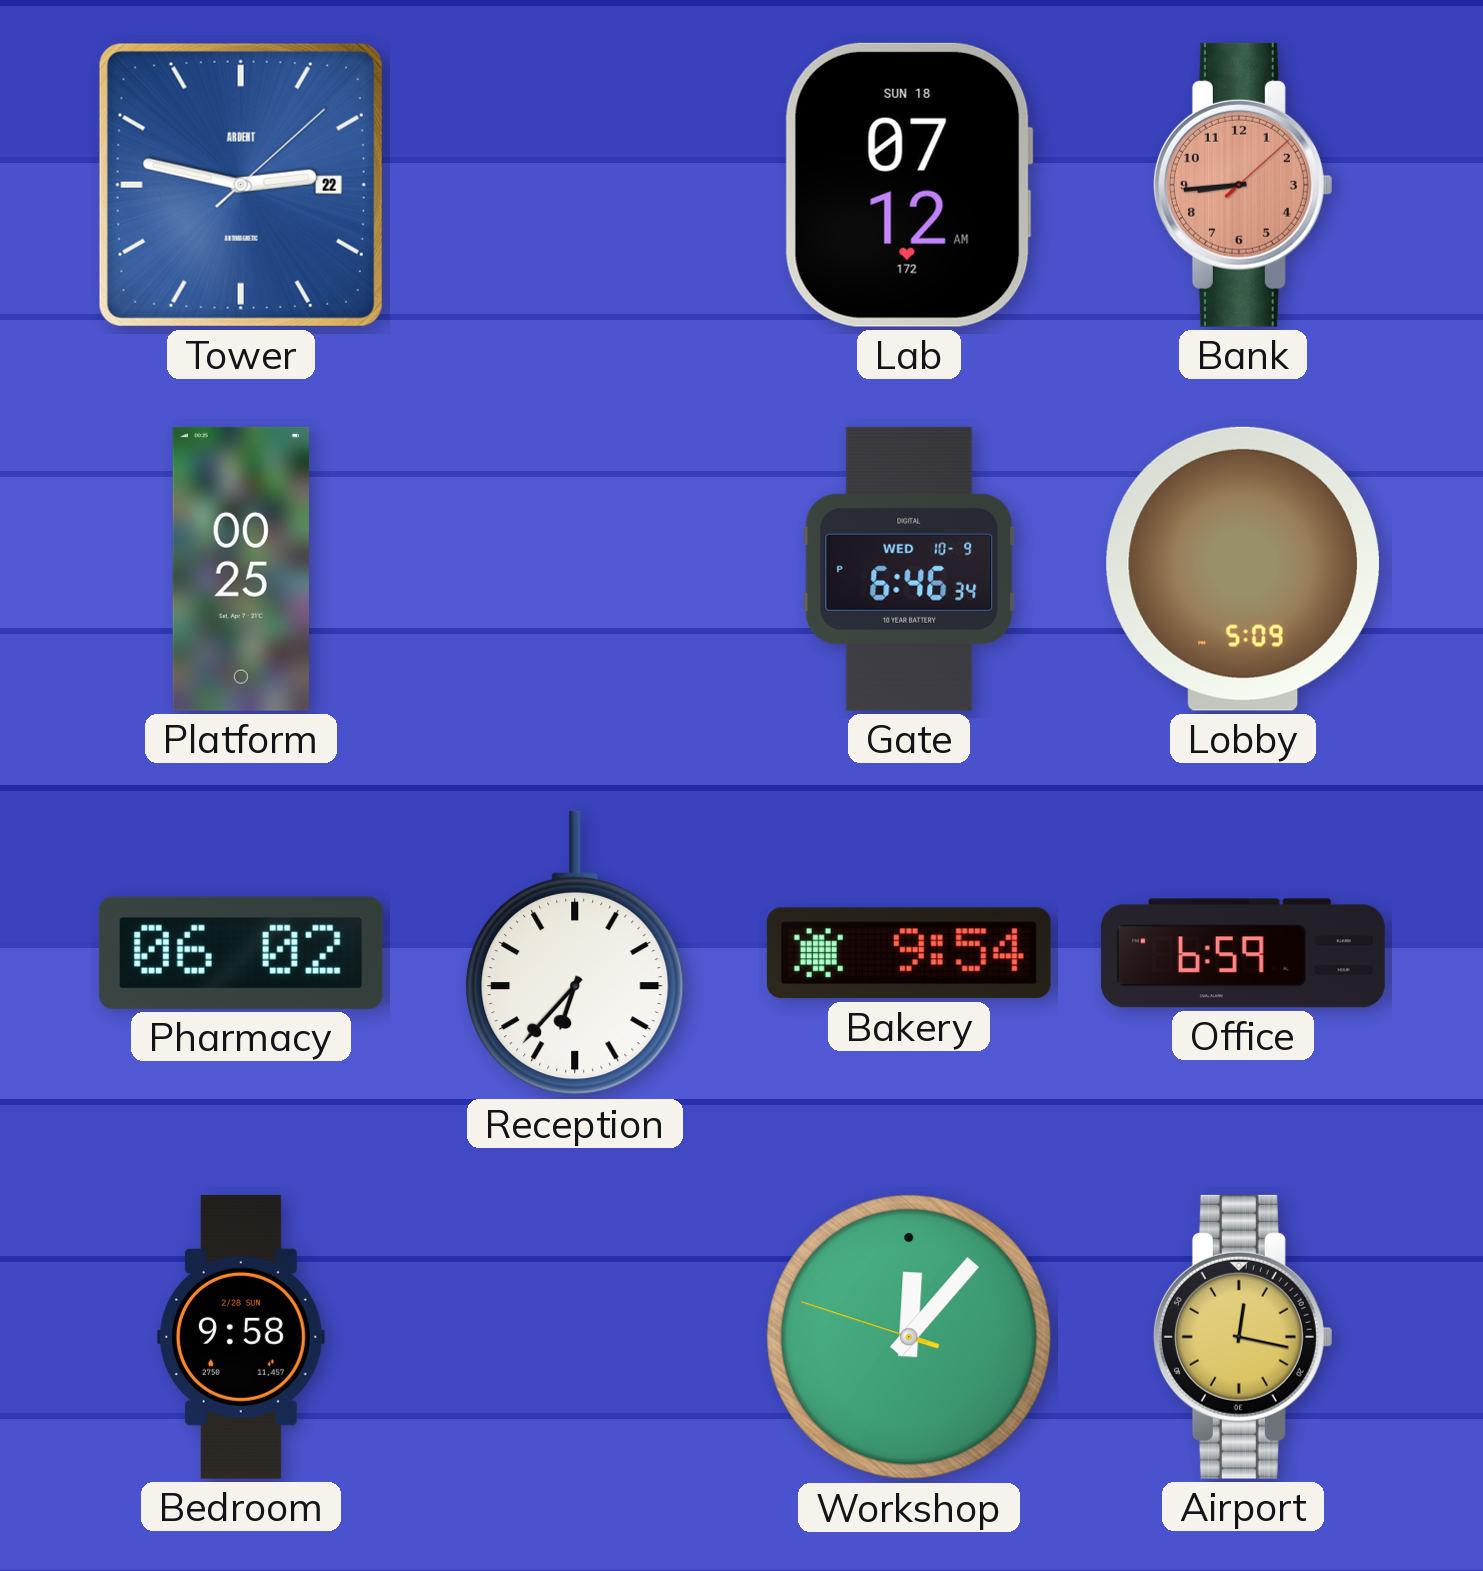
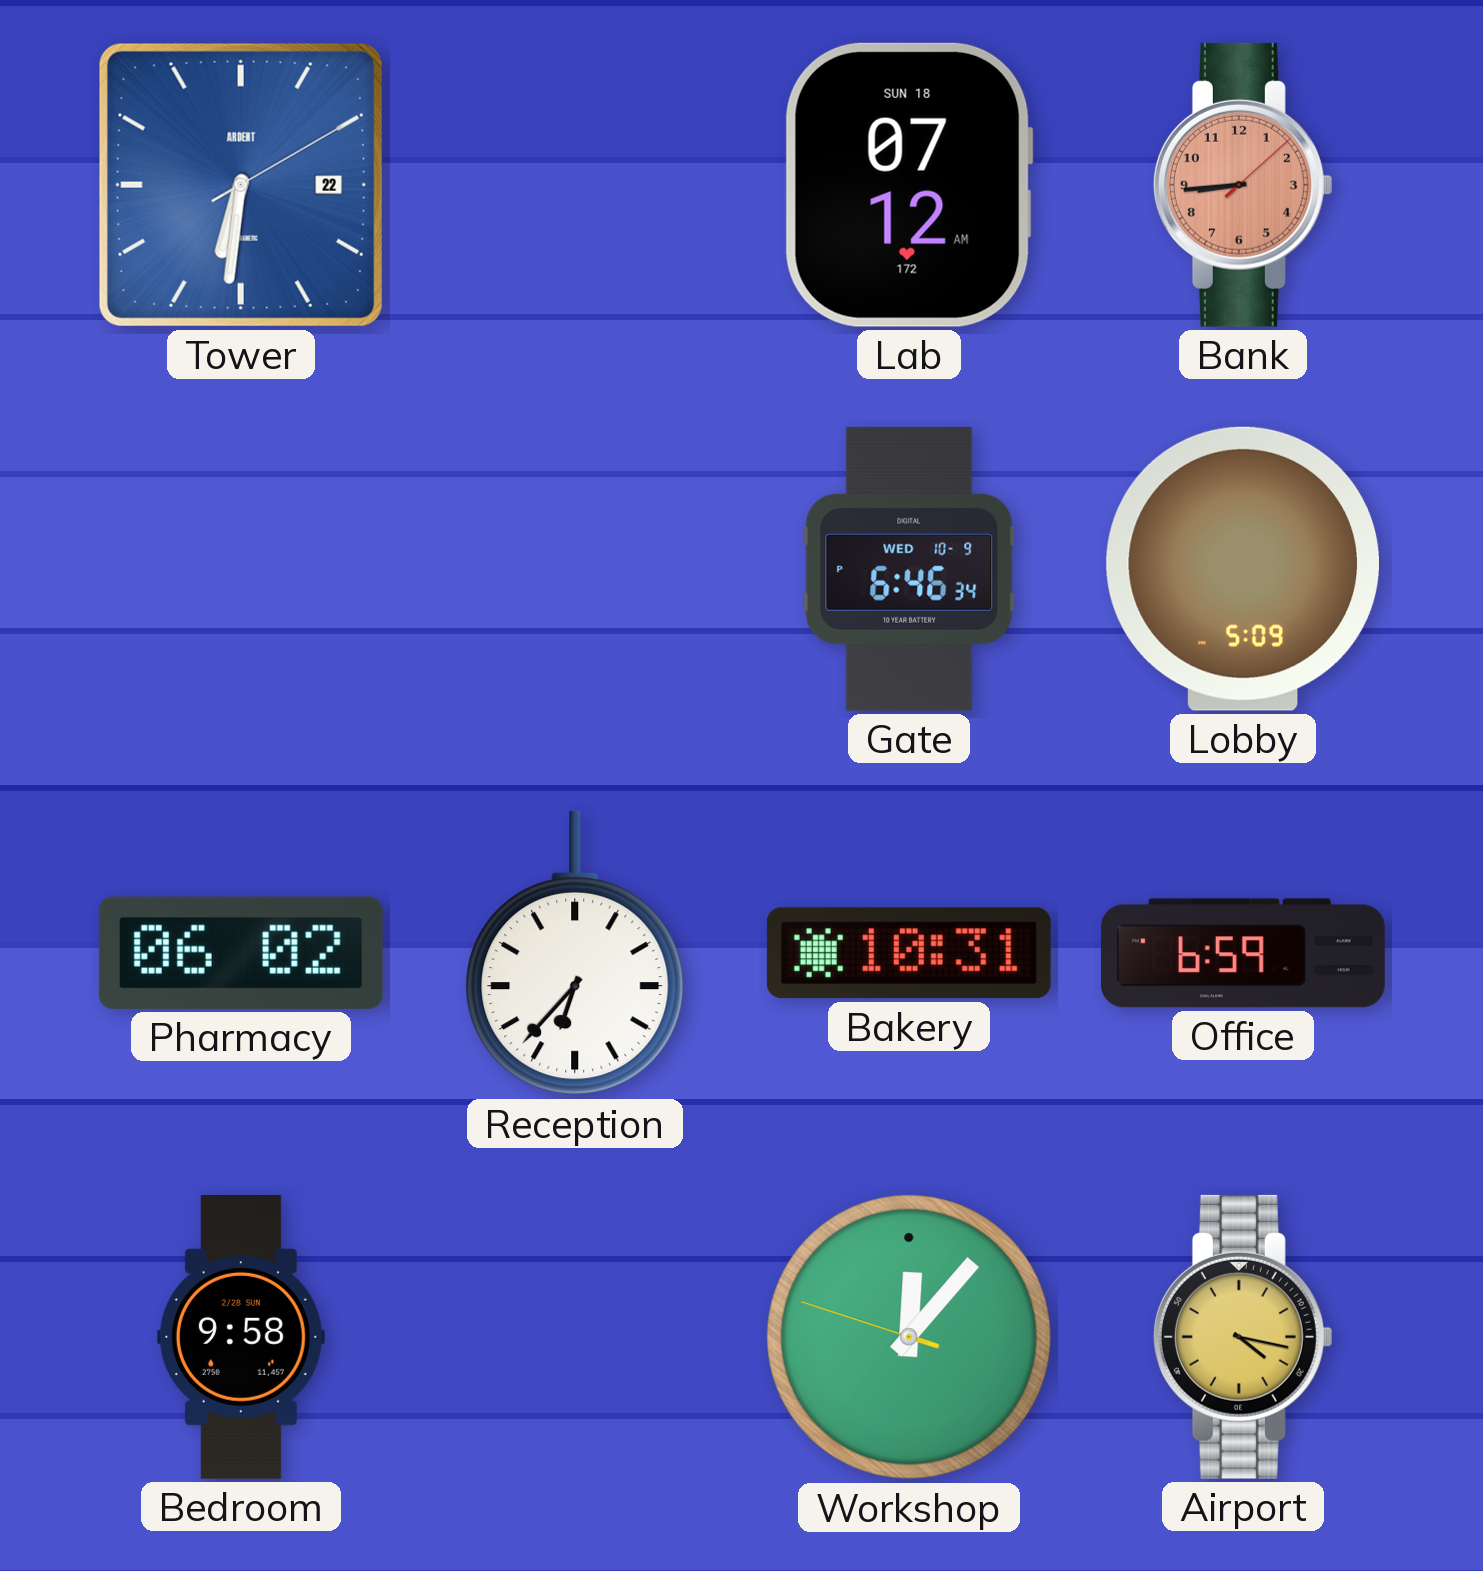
Tower: 2:47 -> 6:31 (241, 185)
Platform: 00:25 -> none (241, 569)
Bakery: 9:54 -> 10:31 (909, 953)
Airport: 12:17 -> 4:17 (1243, 1337)
